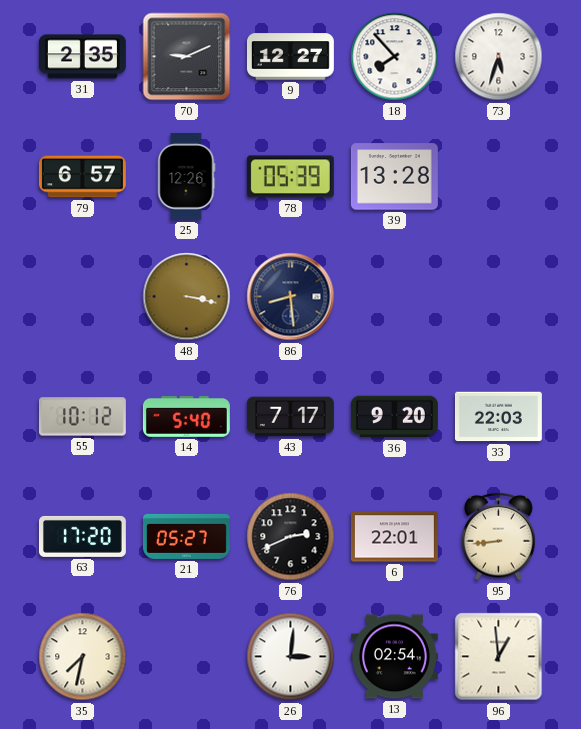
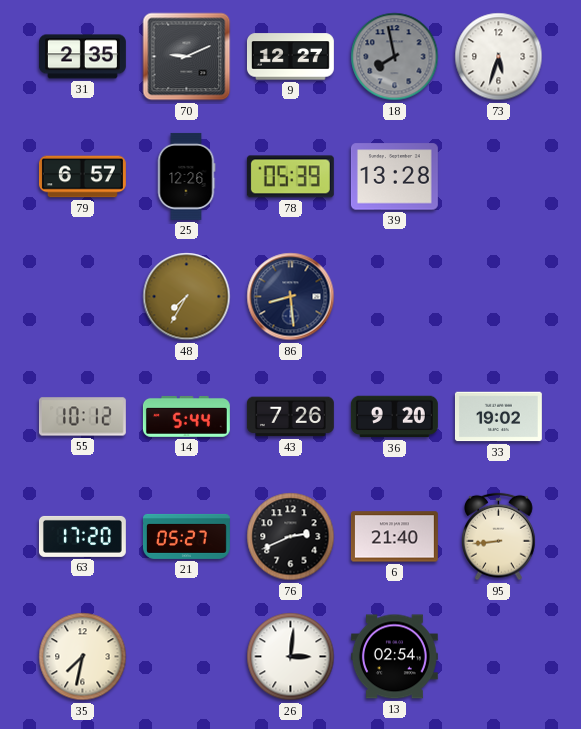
18: 7:53 -> 7:58 (395, 57)
18 dial: white -> grey (395, 57)
48: 3:17 -> 7:35 (187, 297)
14: 5:40 -> 5:44 (186, 416)
43: 7:17 -> 7:26 (290, 417)
33: 22:03 -> 19:02 (498, 417)
6: 22:01 -> 21:40 (394, 537)
96: 12:59 -> none (499, 657)
